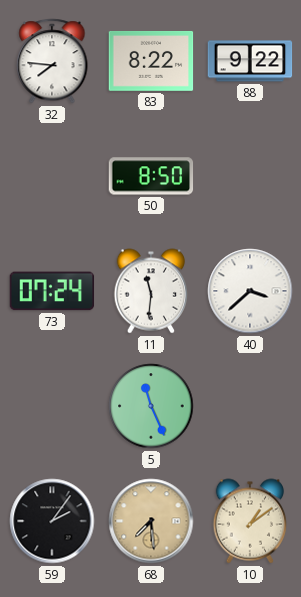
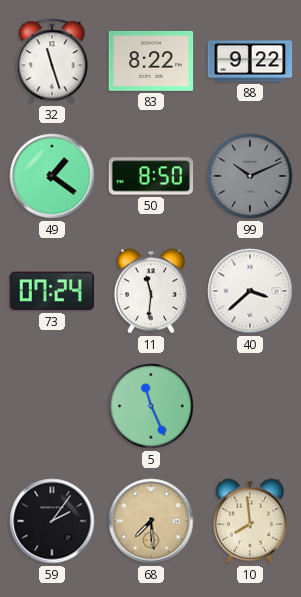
32: 7:46 -> 11:27 (52, 61)
49: none -> 1:21 (52, 176)
99: none -> 10:11 (250, 176)
10: 1:09 -> 7:59 (250, 521)
